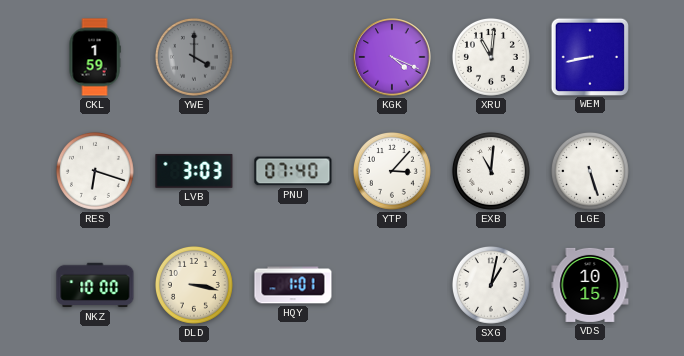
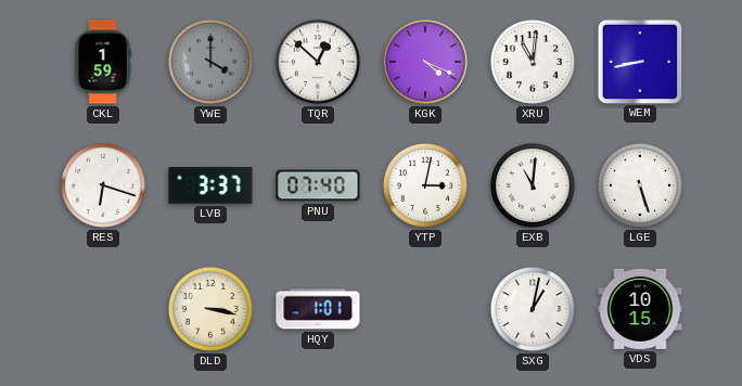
TQR: none -> 12:52 (318, 62)
LVB: 3:03 -> 3:37 (210, 185)
YTP: 3:07 -> 3:02 (425, 185)
NKZ: 10:00 -> none (95, 285)
